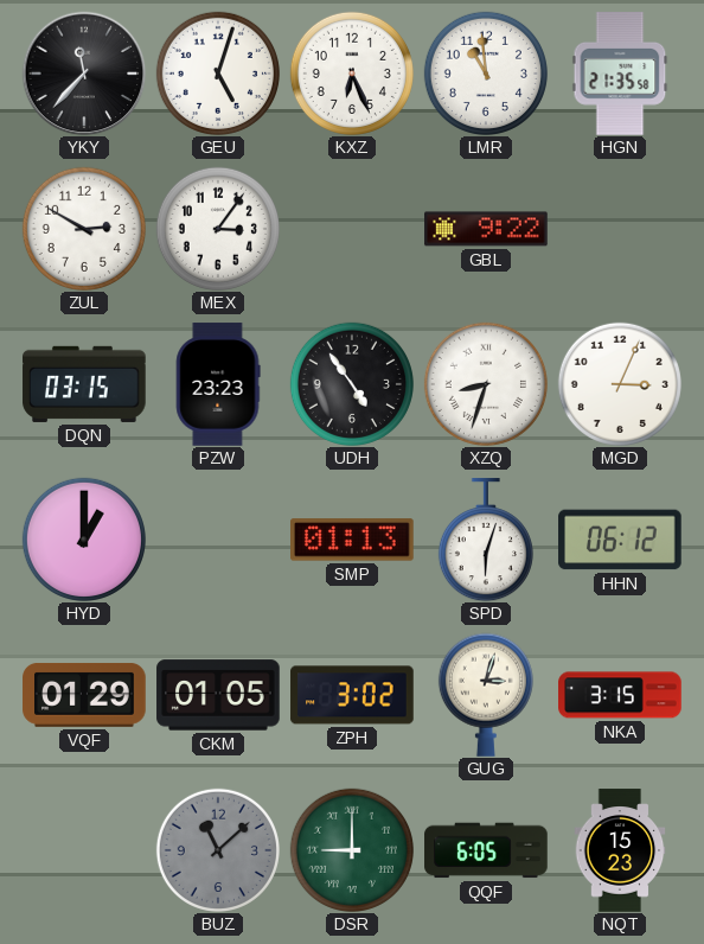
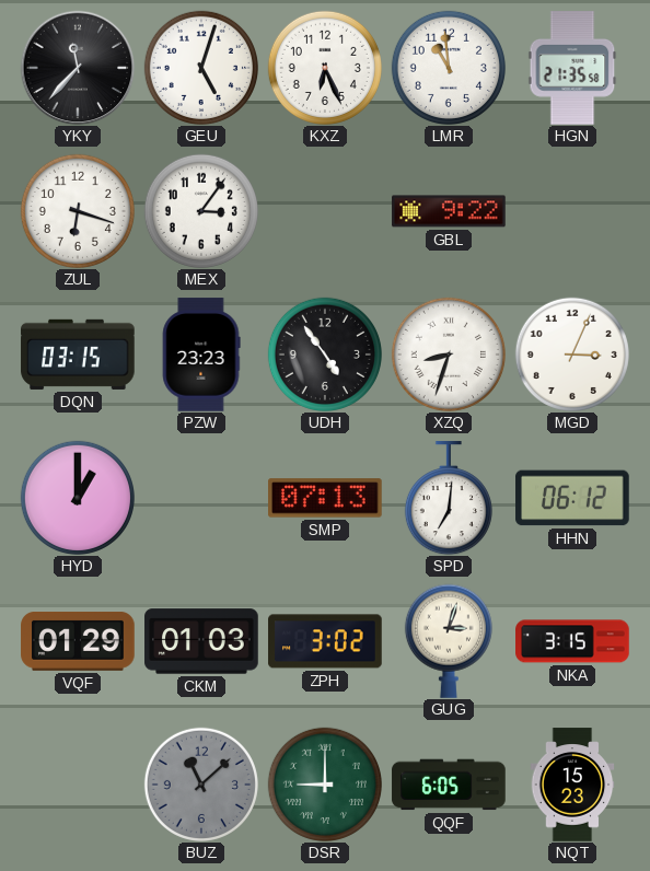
ZUL: 2:50 -> 6:18 (78, 211)
SMP: 01:13 -> 07:13 (325, 498)
SPD: 6:03 -> 7:01 (449, 498)
CKM: 01:05 -> 01:03 (201, 641)
